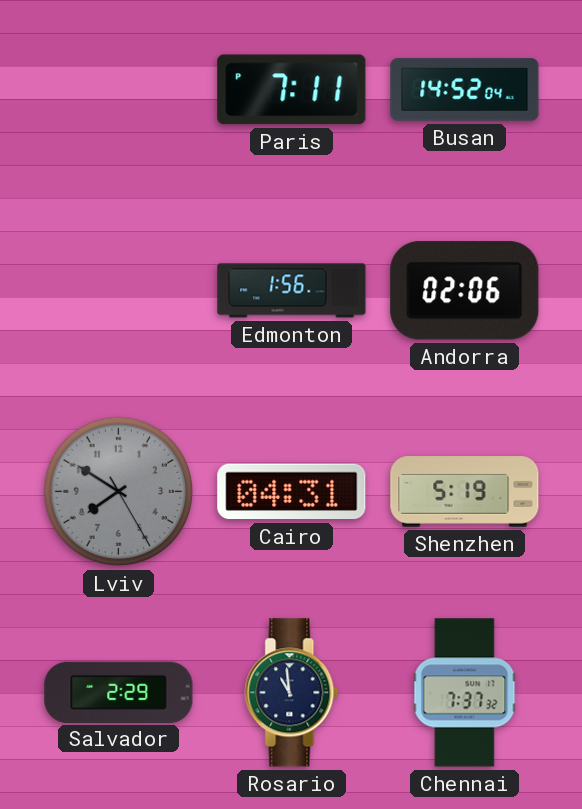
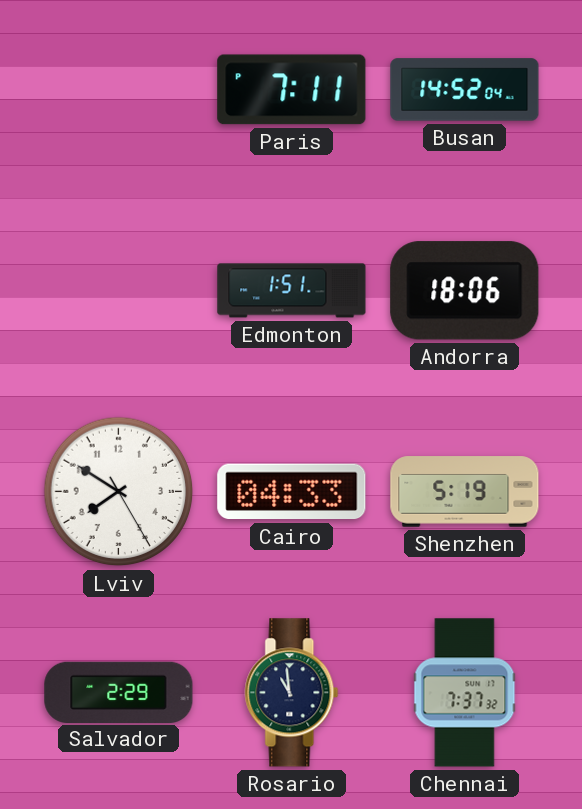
Edmonton: 1:56 -> 1:51 (292, 291)
Andorra: 02:06 -> 18:06 (465, 291)
Lviv dial: grey -> white (119, 492)
Cairo: 04:31 -> 04:33 (292, 492)
